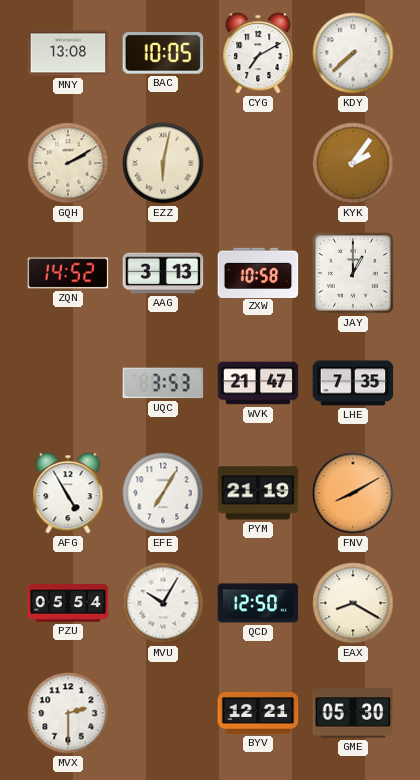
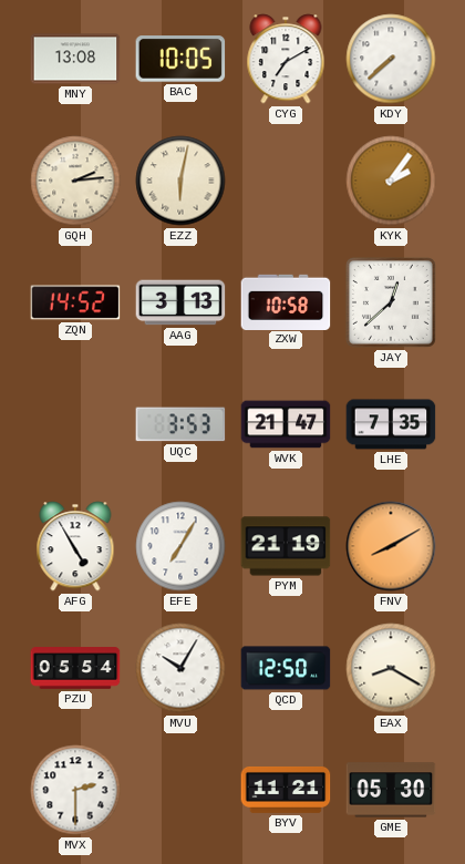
GQH: 2:10 -> 2:14 (75, 181)
JAY: 1:00 -> 12:38 (391, 302)
BYV: 12:21 -> 11:21 (286, 790)
